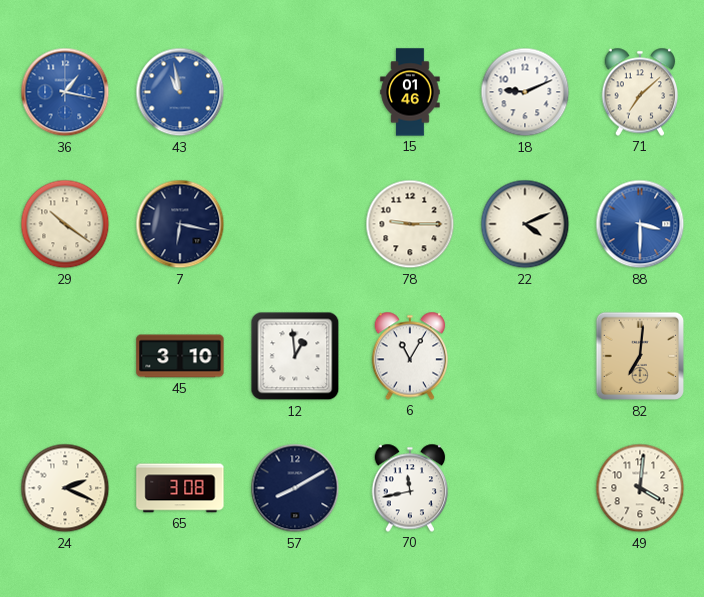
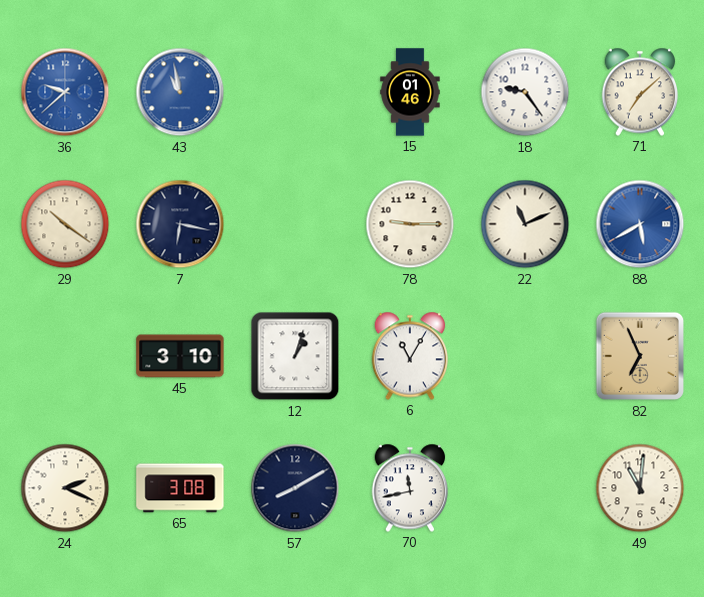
36: 1:17 -> 9:38 (65, 92)
18: 9:11 -> 9:24 (525, 92)
22: 4:11 -> 11:11 (525, 224)
88: 3:30 -> 5:40 (640, 224)
12: 12:59 -> 1:03 (295, 356)
82: 7:01 -> 6:56 (640, 356)
49: 4:01 -> 11:01 (640, 488)
